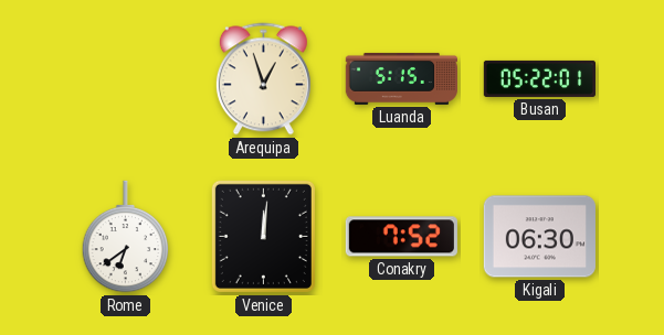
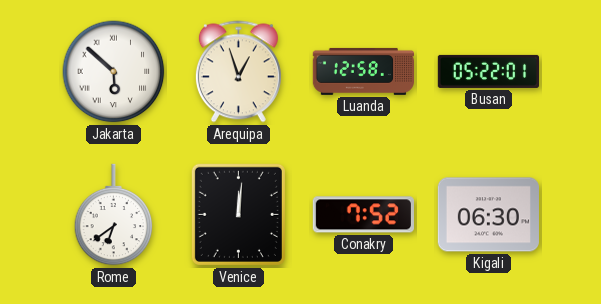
Jakarta: none -> 5:52 (114, 72)
Luanda: 5:15 -> 12:58 (363, 71)
